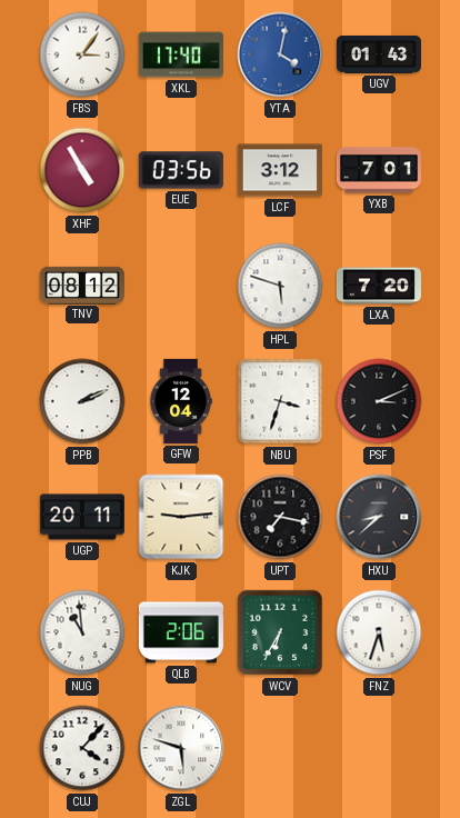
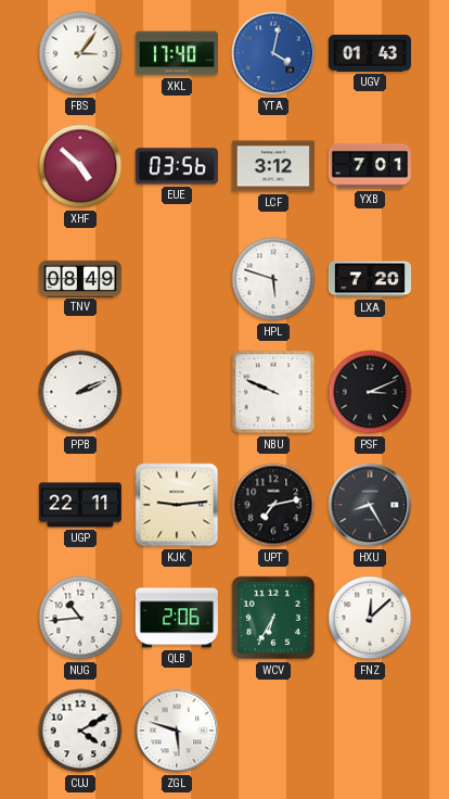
XHF: 4:55 -> 4:52 (80, 166)
TNV: 08:12 -> 08:49 (80, 278)
GFW: 12:04 -> none (181, 401)
NBU: 3:33 -> 9:49 (273, 392)
UGP: 20:11 -> 22:11 (80, 505)
UPT: 7:17 -> 7:13 (273, 505)
HXU: 8:38 -> 8:25 (370, 505)
NUG: 10:59 -> 10:44 (80, 618)
FNZ: 5:33 -> 12:08 (370, 618)
CUJ: 4:07 -> 4:10 (80, 731)
